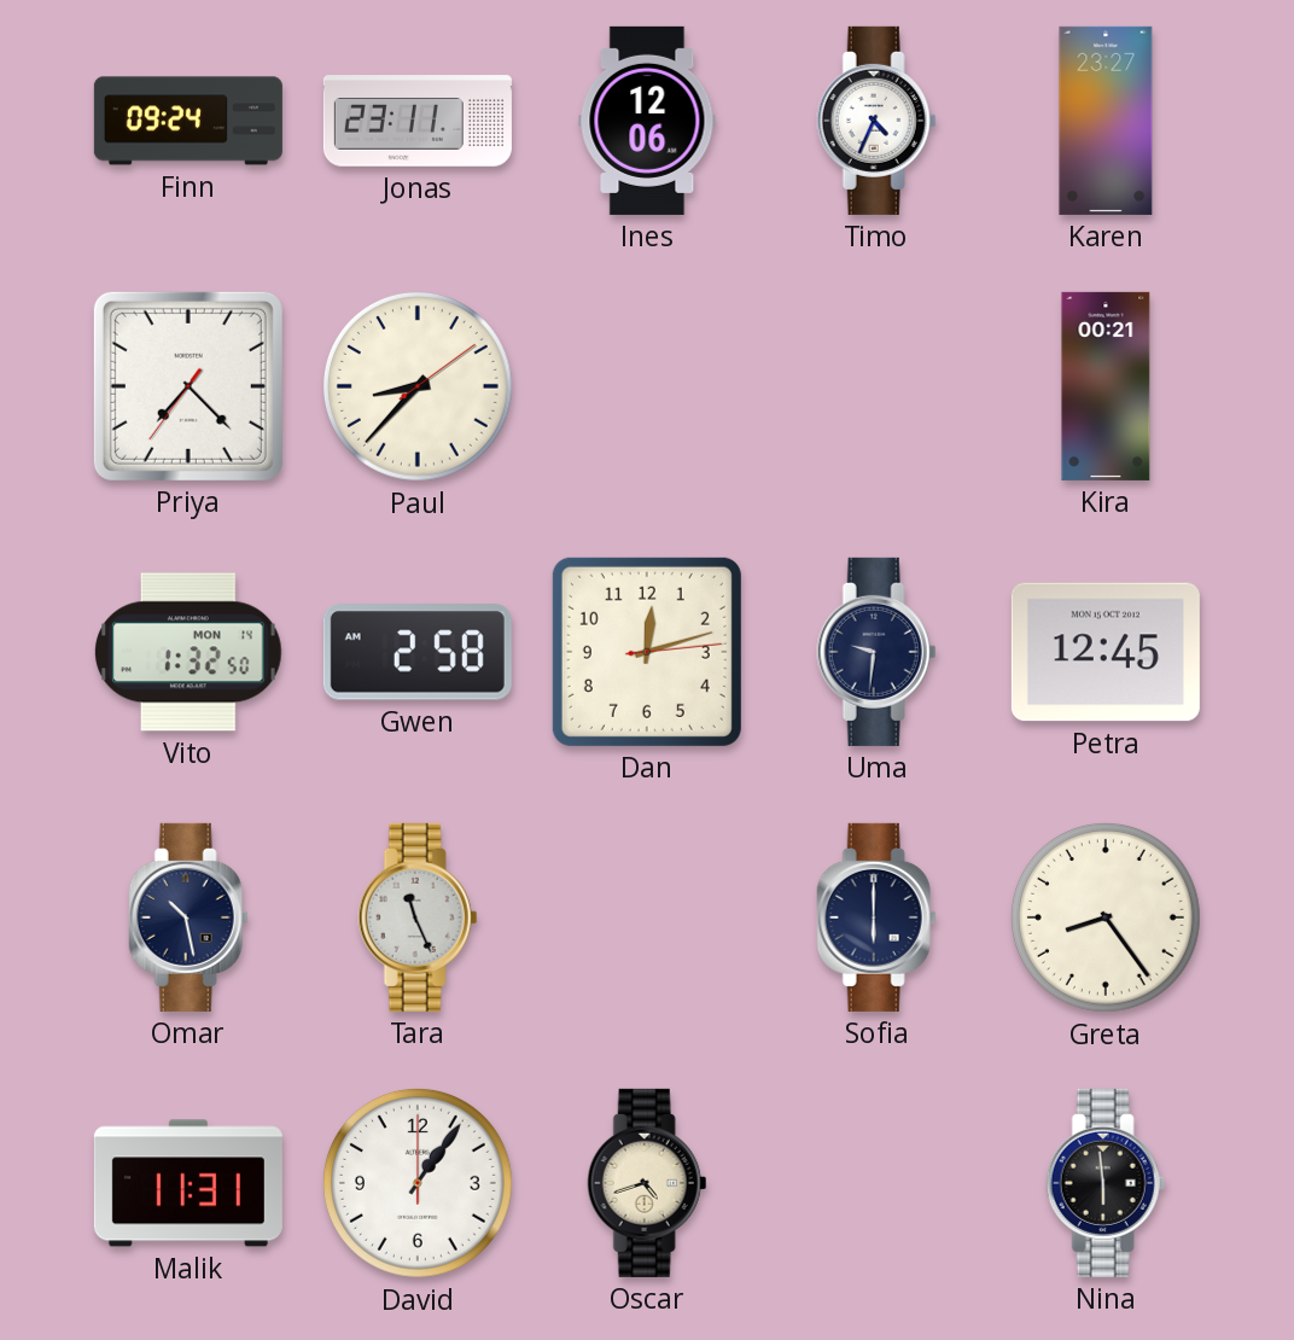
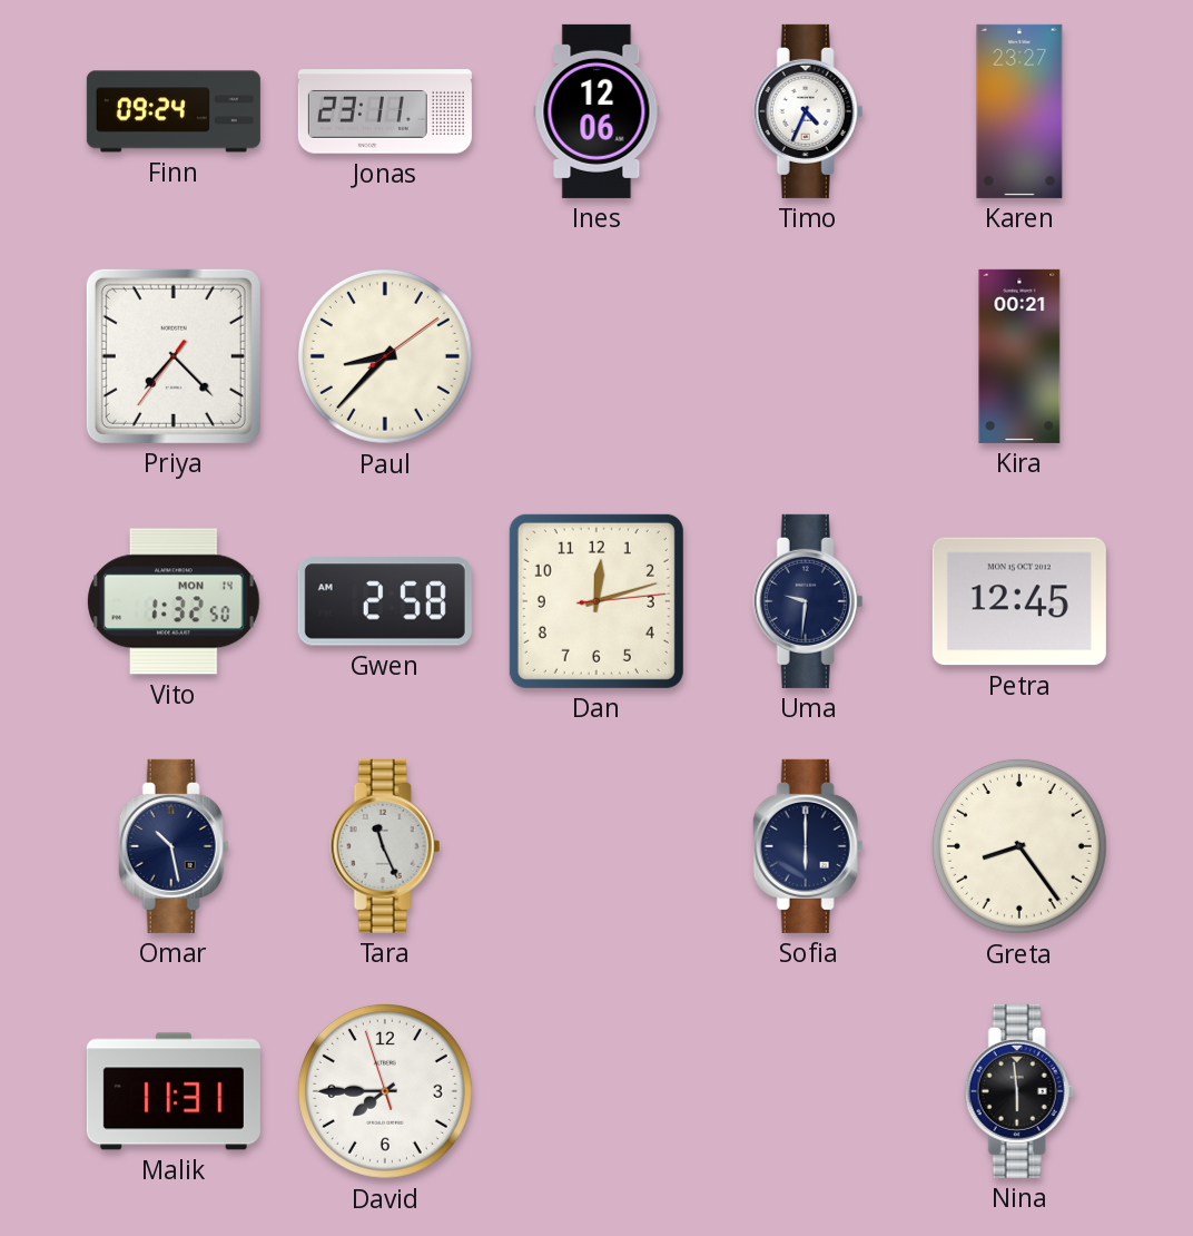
David: 1:06 -> 7:44 (385, 1091)
Oscar: 4:42 -> none (647, 1183)
